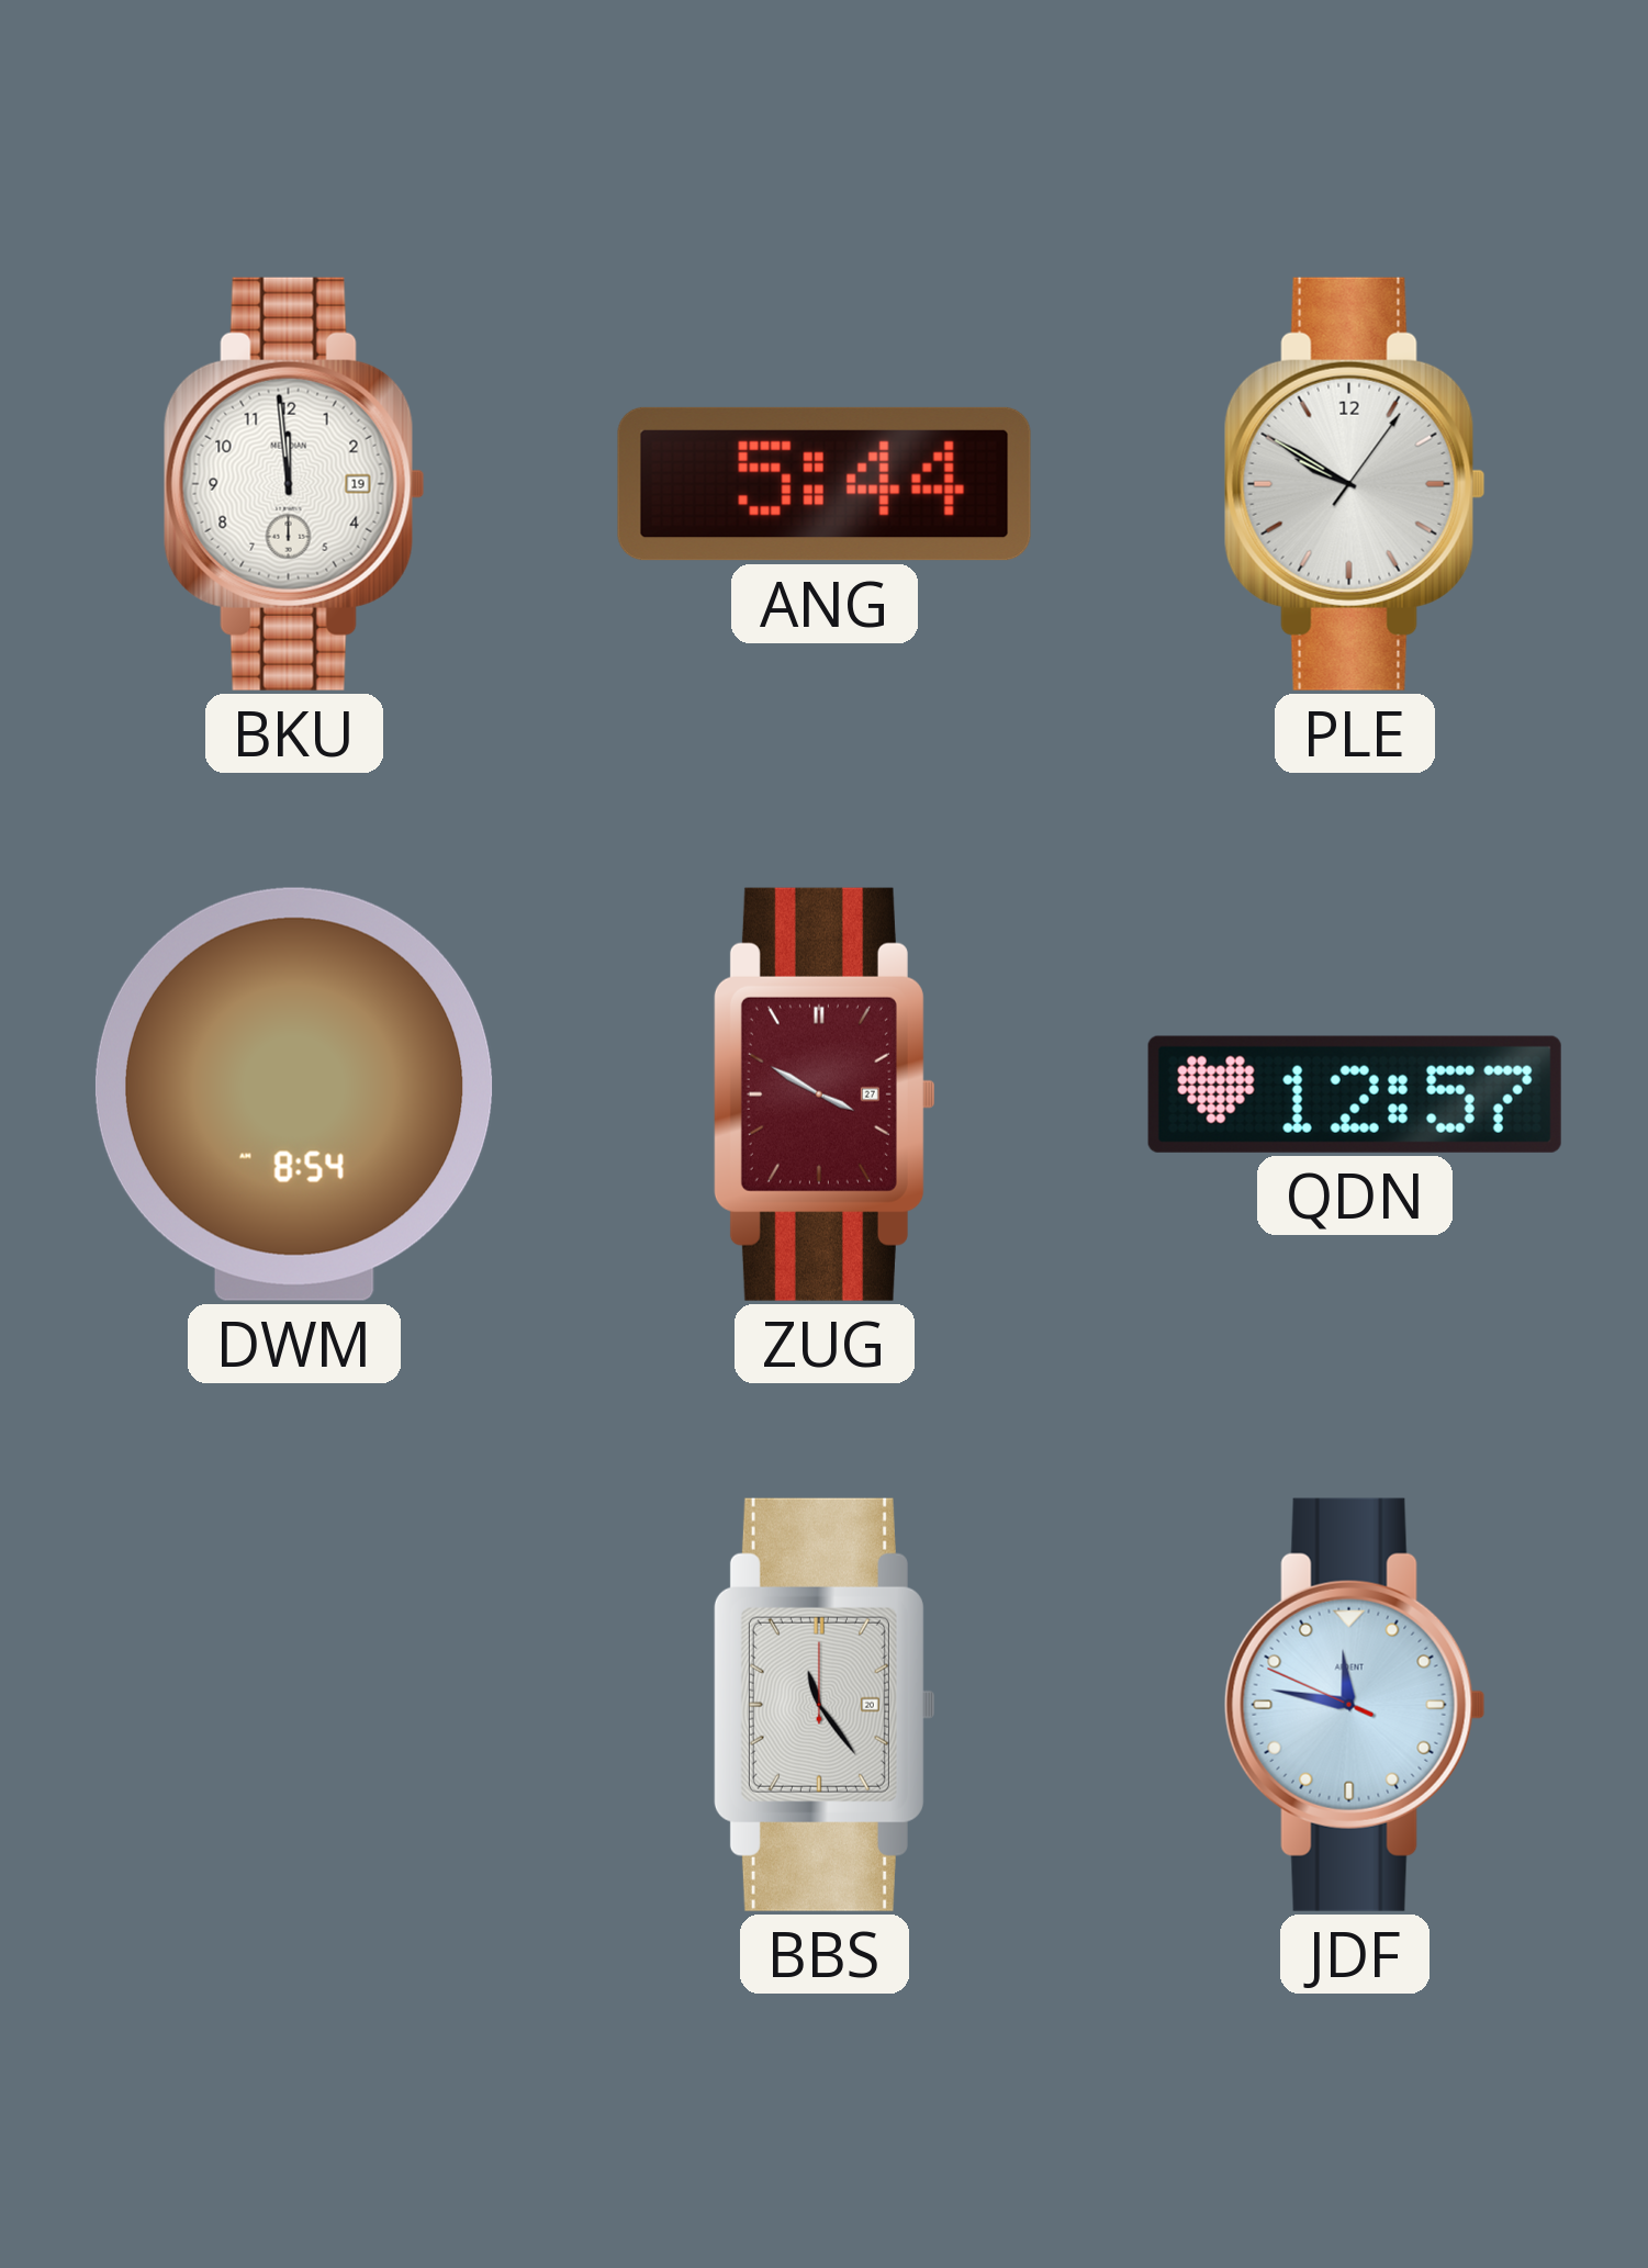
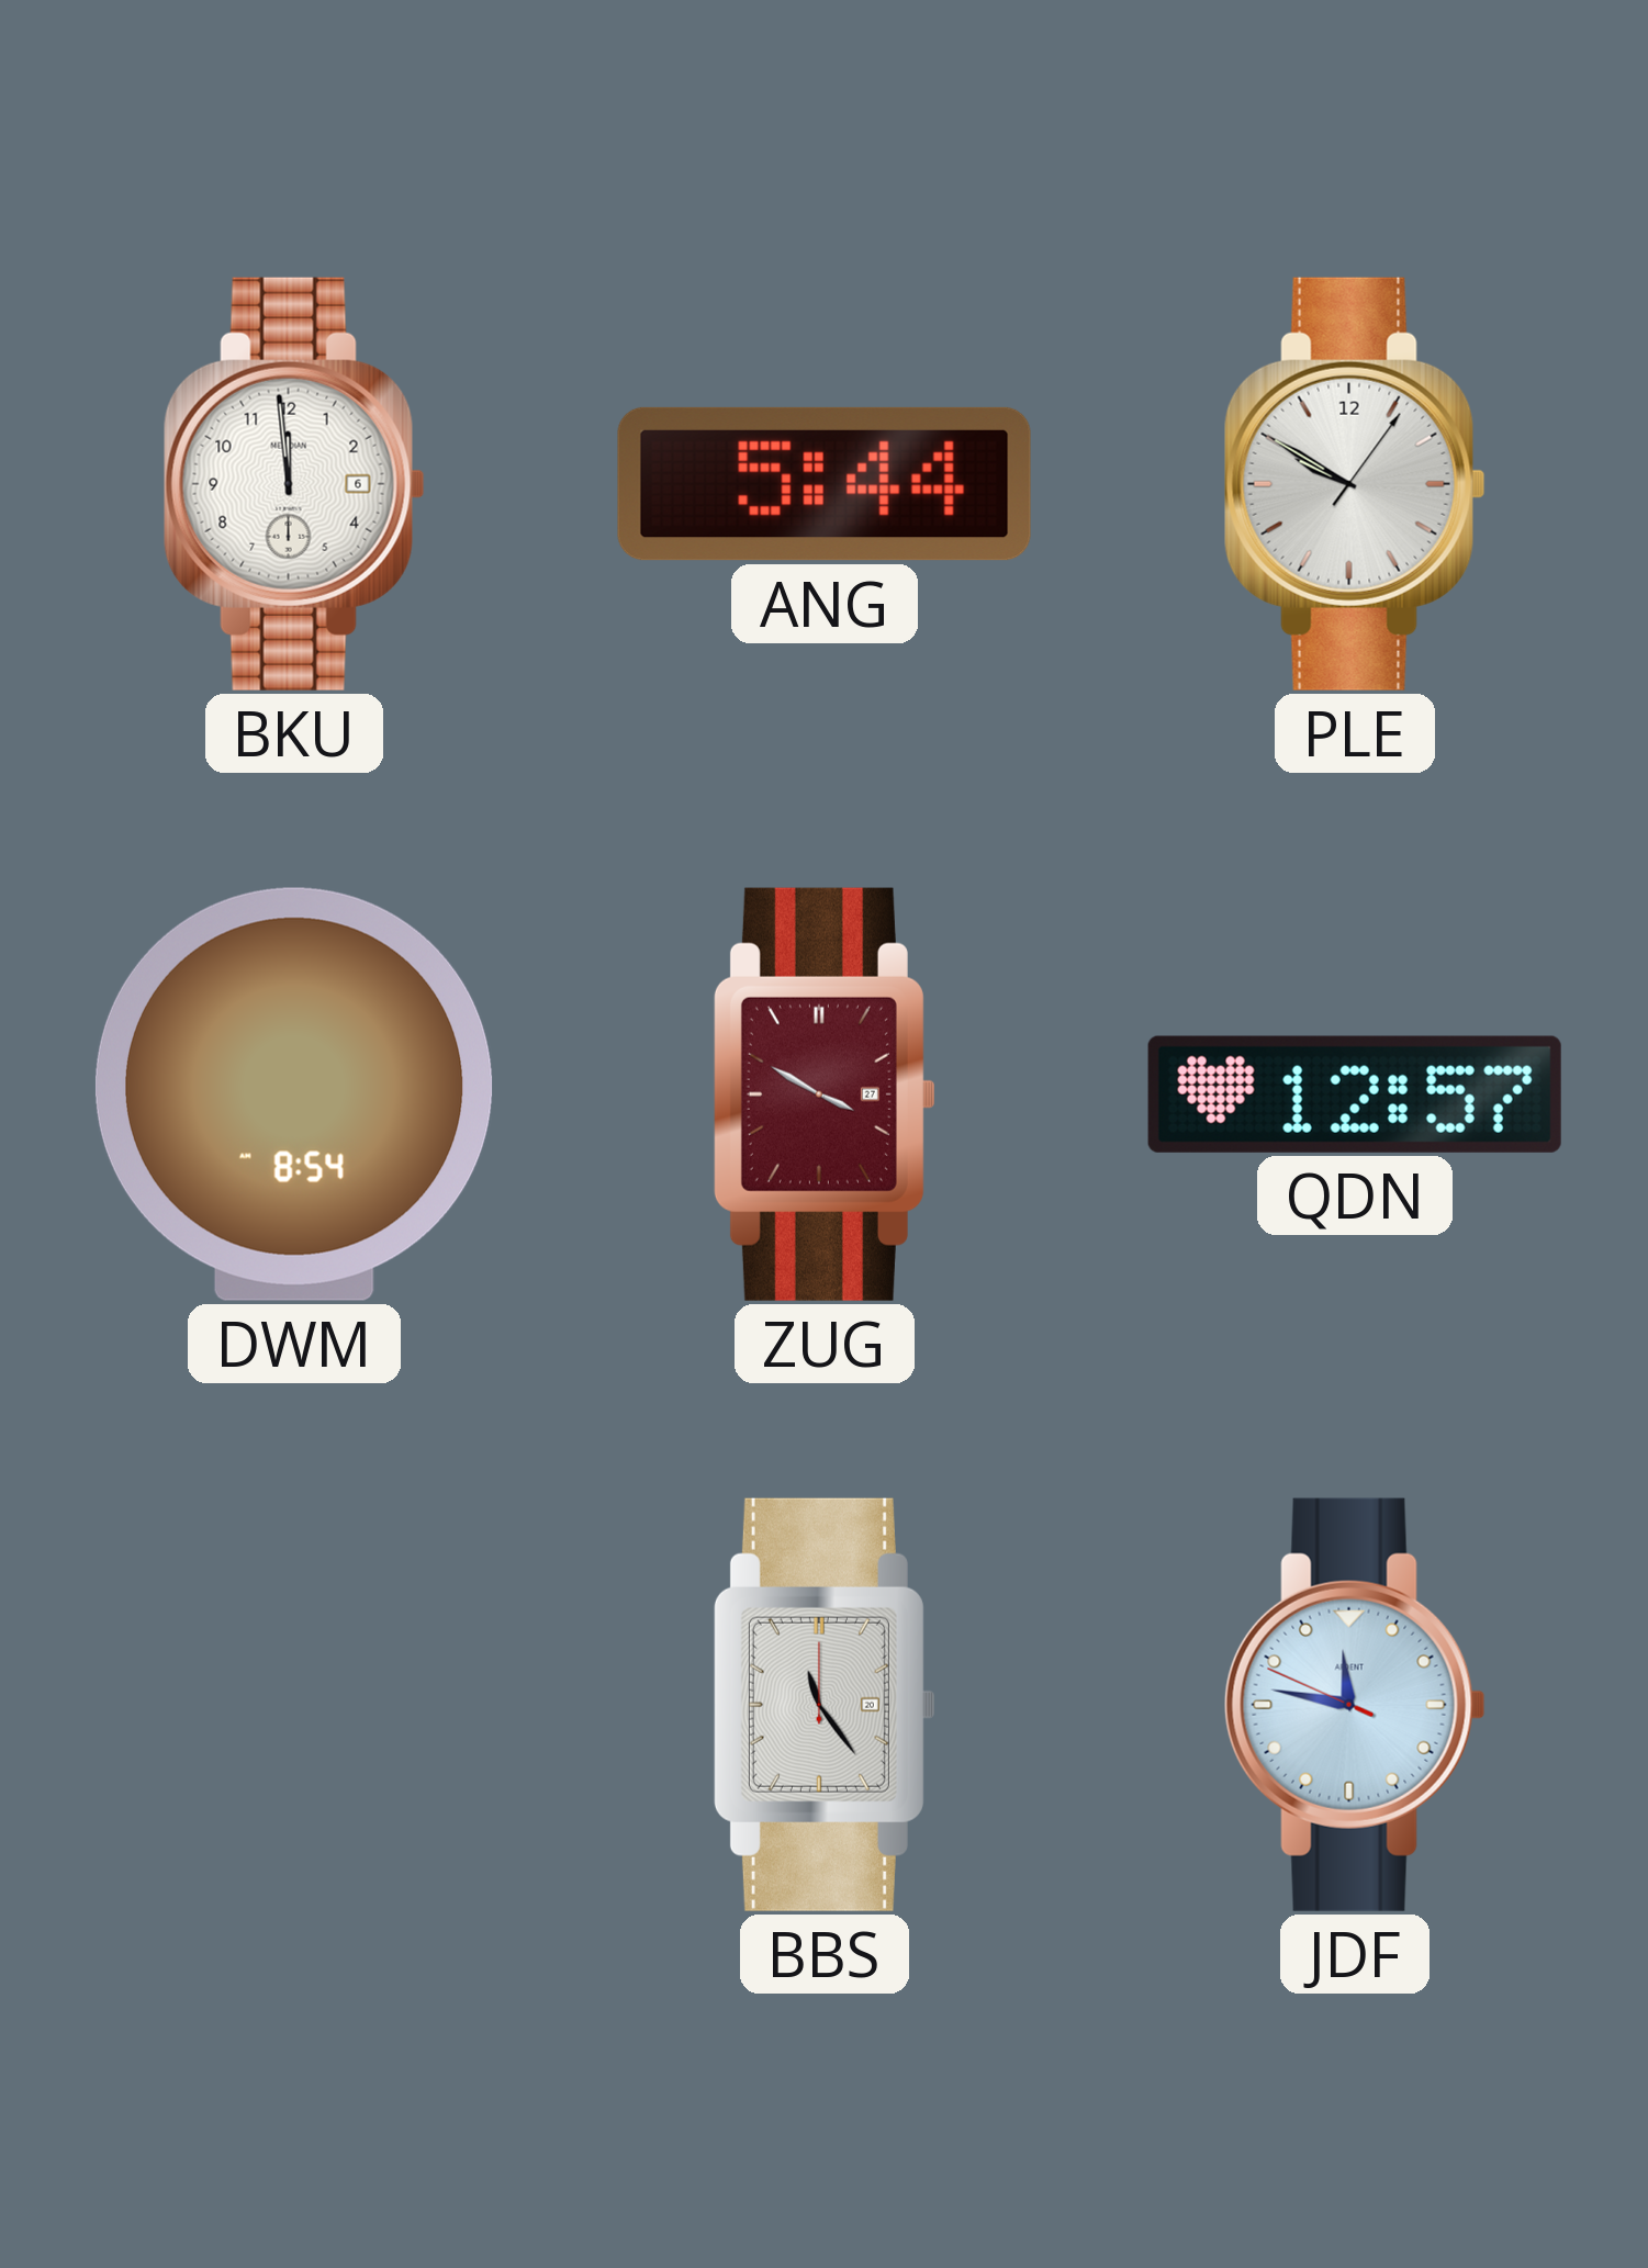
BKU date: 19 -> 6 (294, 484)
